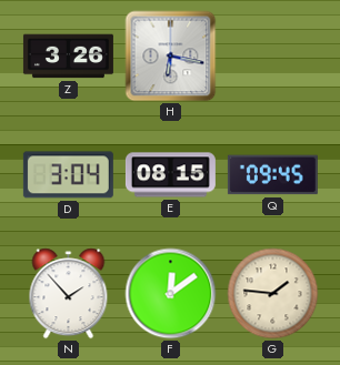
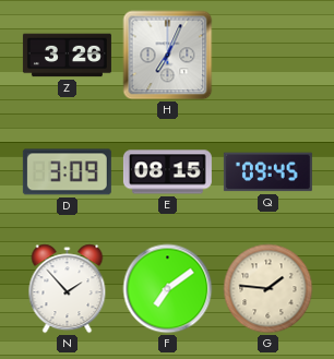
H: 6:17 -> 7:04 (168, 56)
D: 3:04 -> 3:09 (67, 172)
F: 12:09 -> 7:09 (168, 289)
